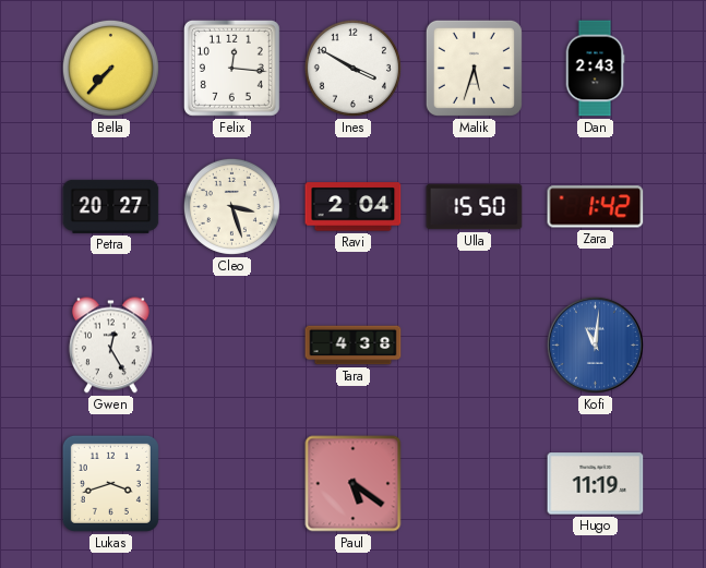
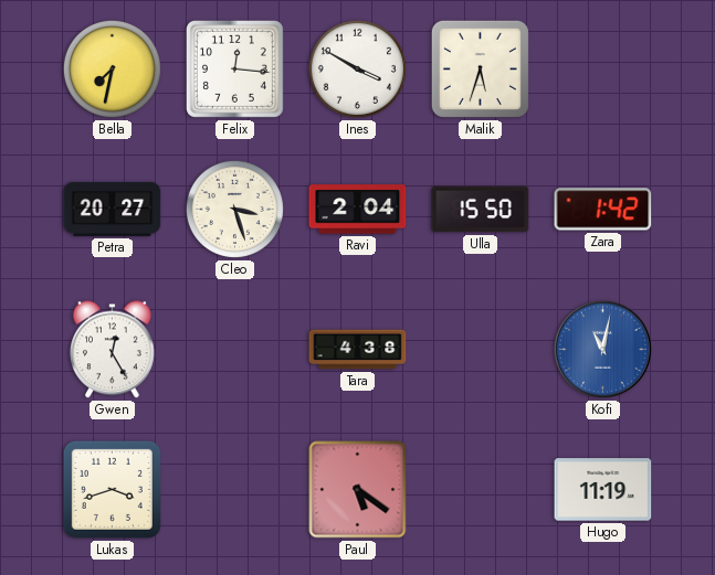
Bella: 7:37 -> 7:32 (112, 68)
Dan: 2:43 -> none (595, 69)
Kofi: 11:01 -> 11:02 (602, 349)
